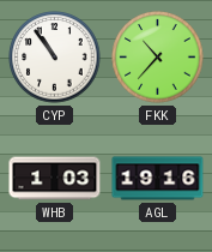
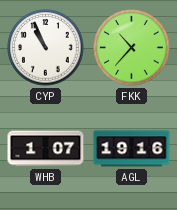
CYP: 10:54 -> 10:56 (46, 48)
WHB: 1:03 -> 1:07 (46, 149)
